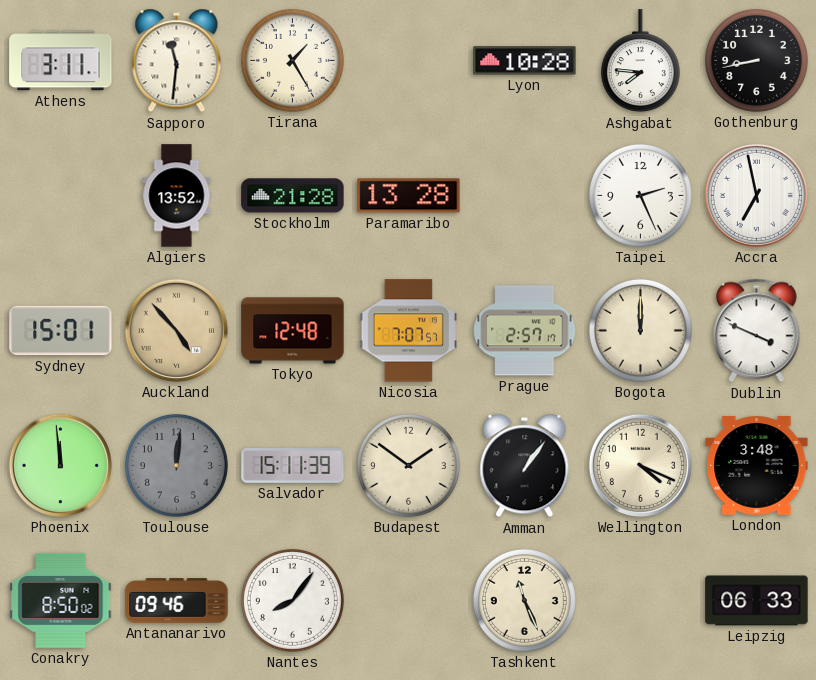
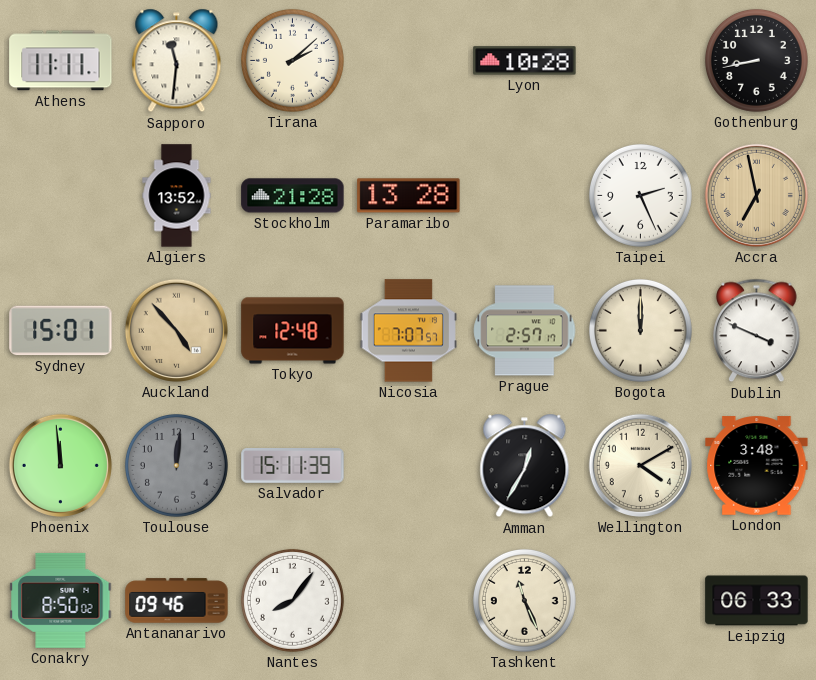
Athens: 3:11 -> 11:11 (61, 61)
Tirana: 1:25 -> 2:08 (292, 60)
Ashgabat: 7:46 -> none (640, 61)
Accra dial: white -> champagne (756, 195)
Budapest: 1:51 -> none (408, 465)
Amman: 1:06 -> 12:35 (525, 466)
Wellington: 4:19 -> 4:10 (640, 465)
